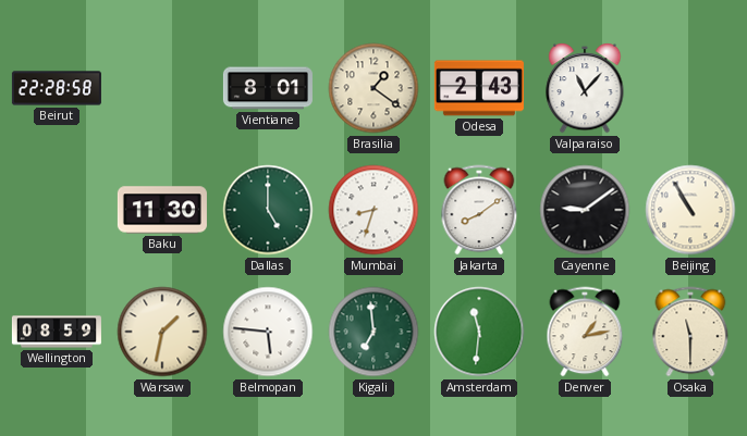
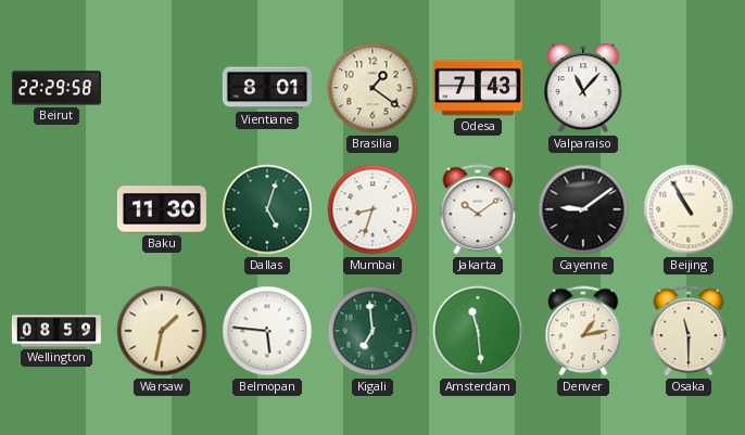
Beirut: 22:28 -> 22:29 (56, 88)
Odesa: 2:43 -> 7:43 (478, 88)
Dallas: 5:00 -> 5:03 (267, 209)
Jakarta: 8:09 -> 10:09 (478, 209)
Amsterdam: 11:31 -> 11:29 (478, 331)
